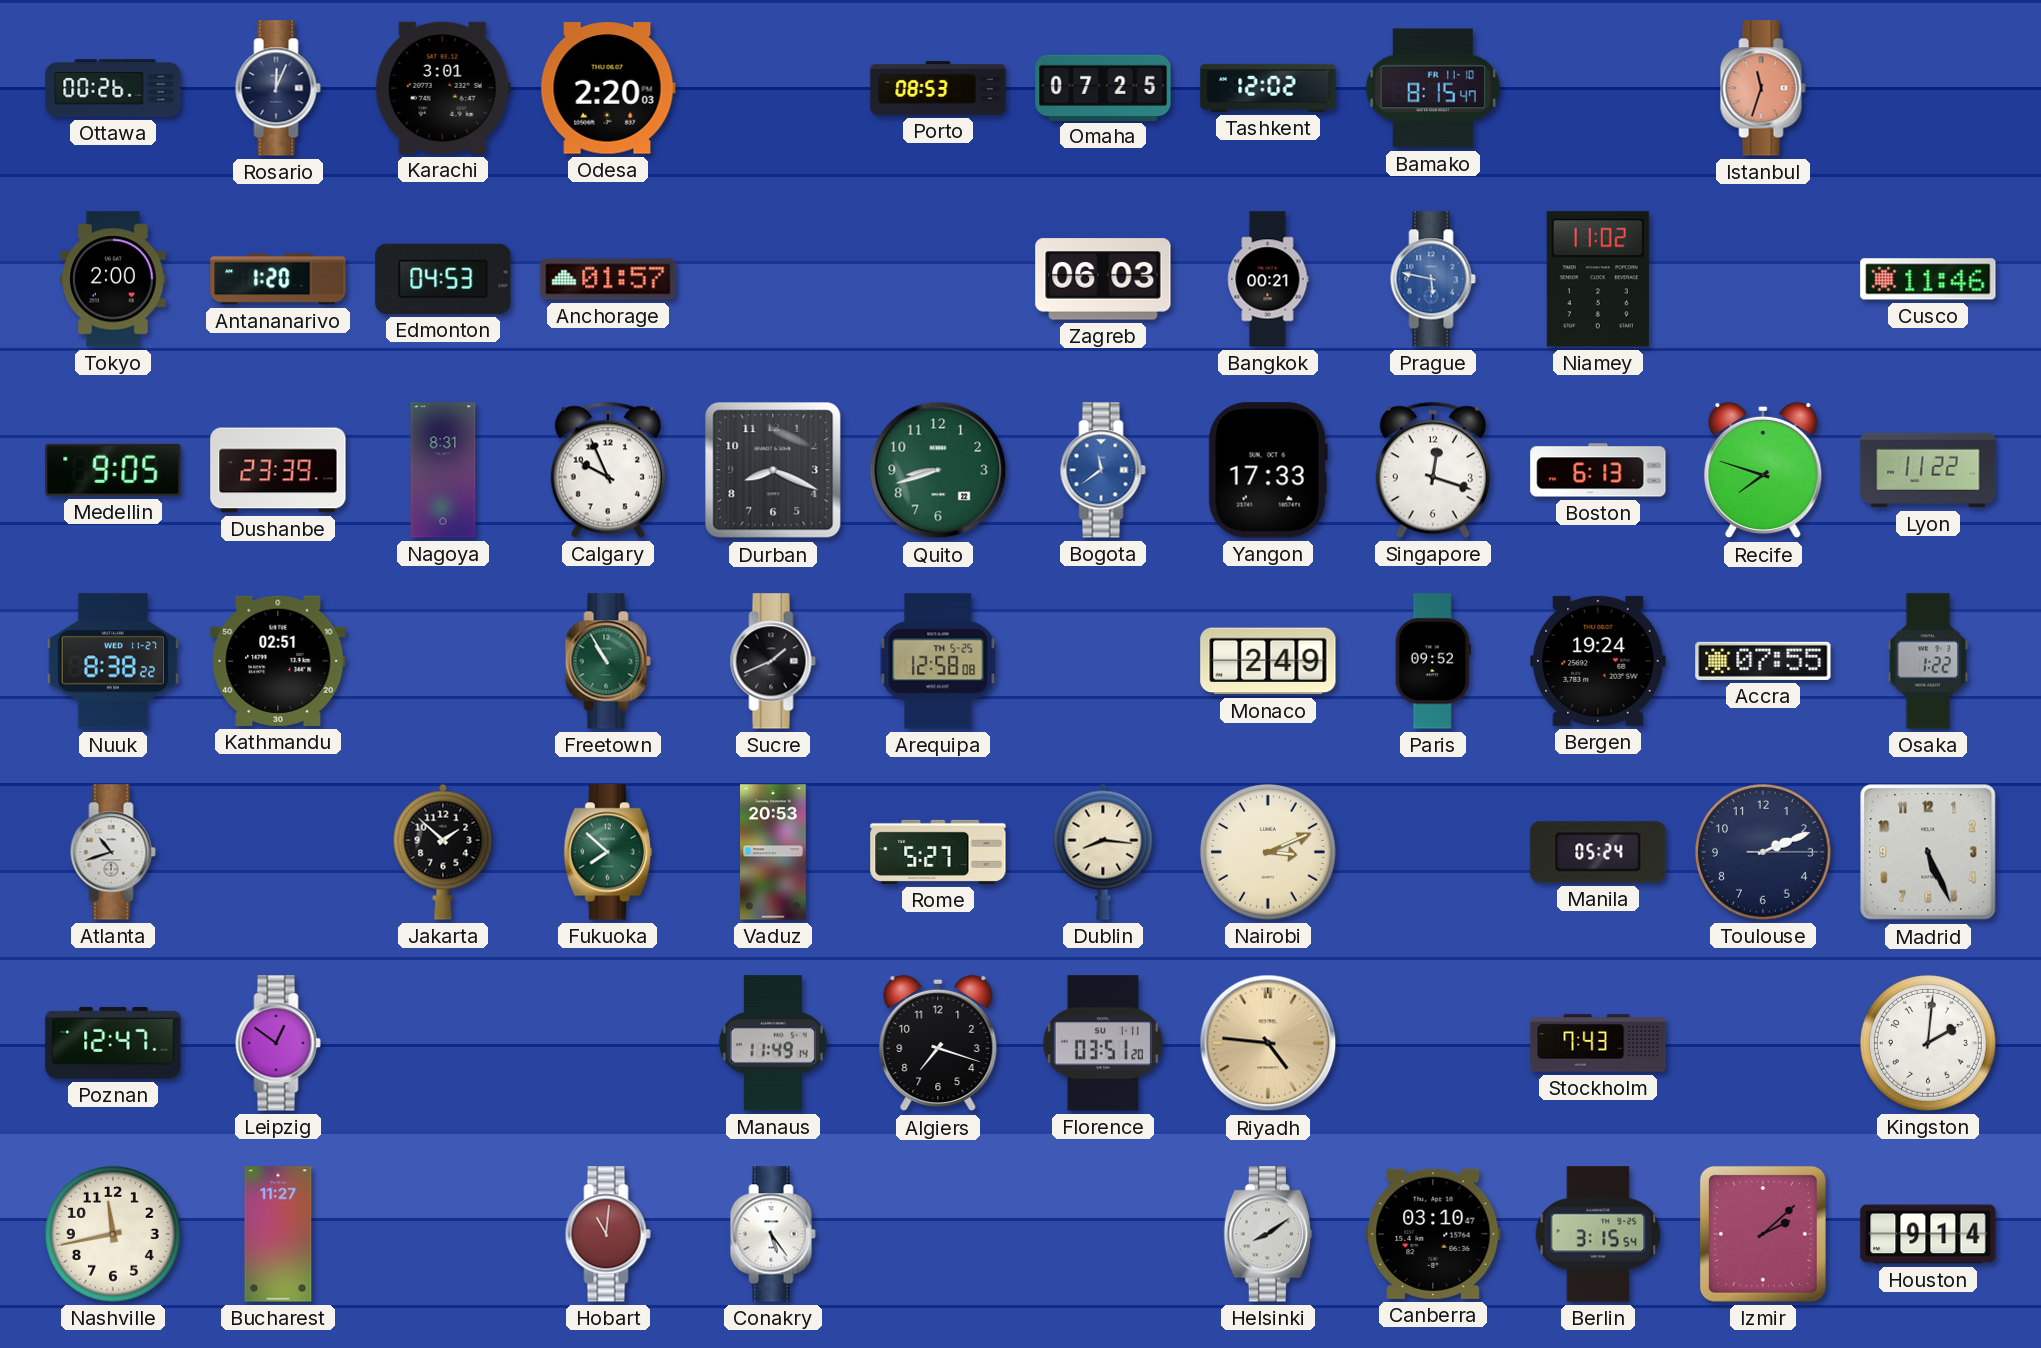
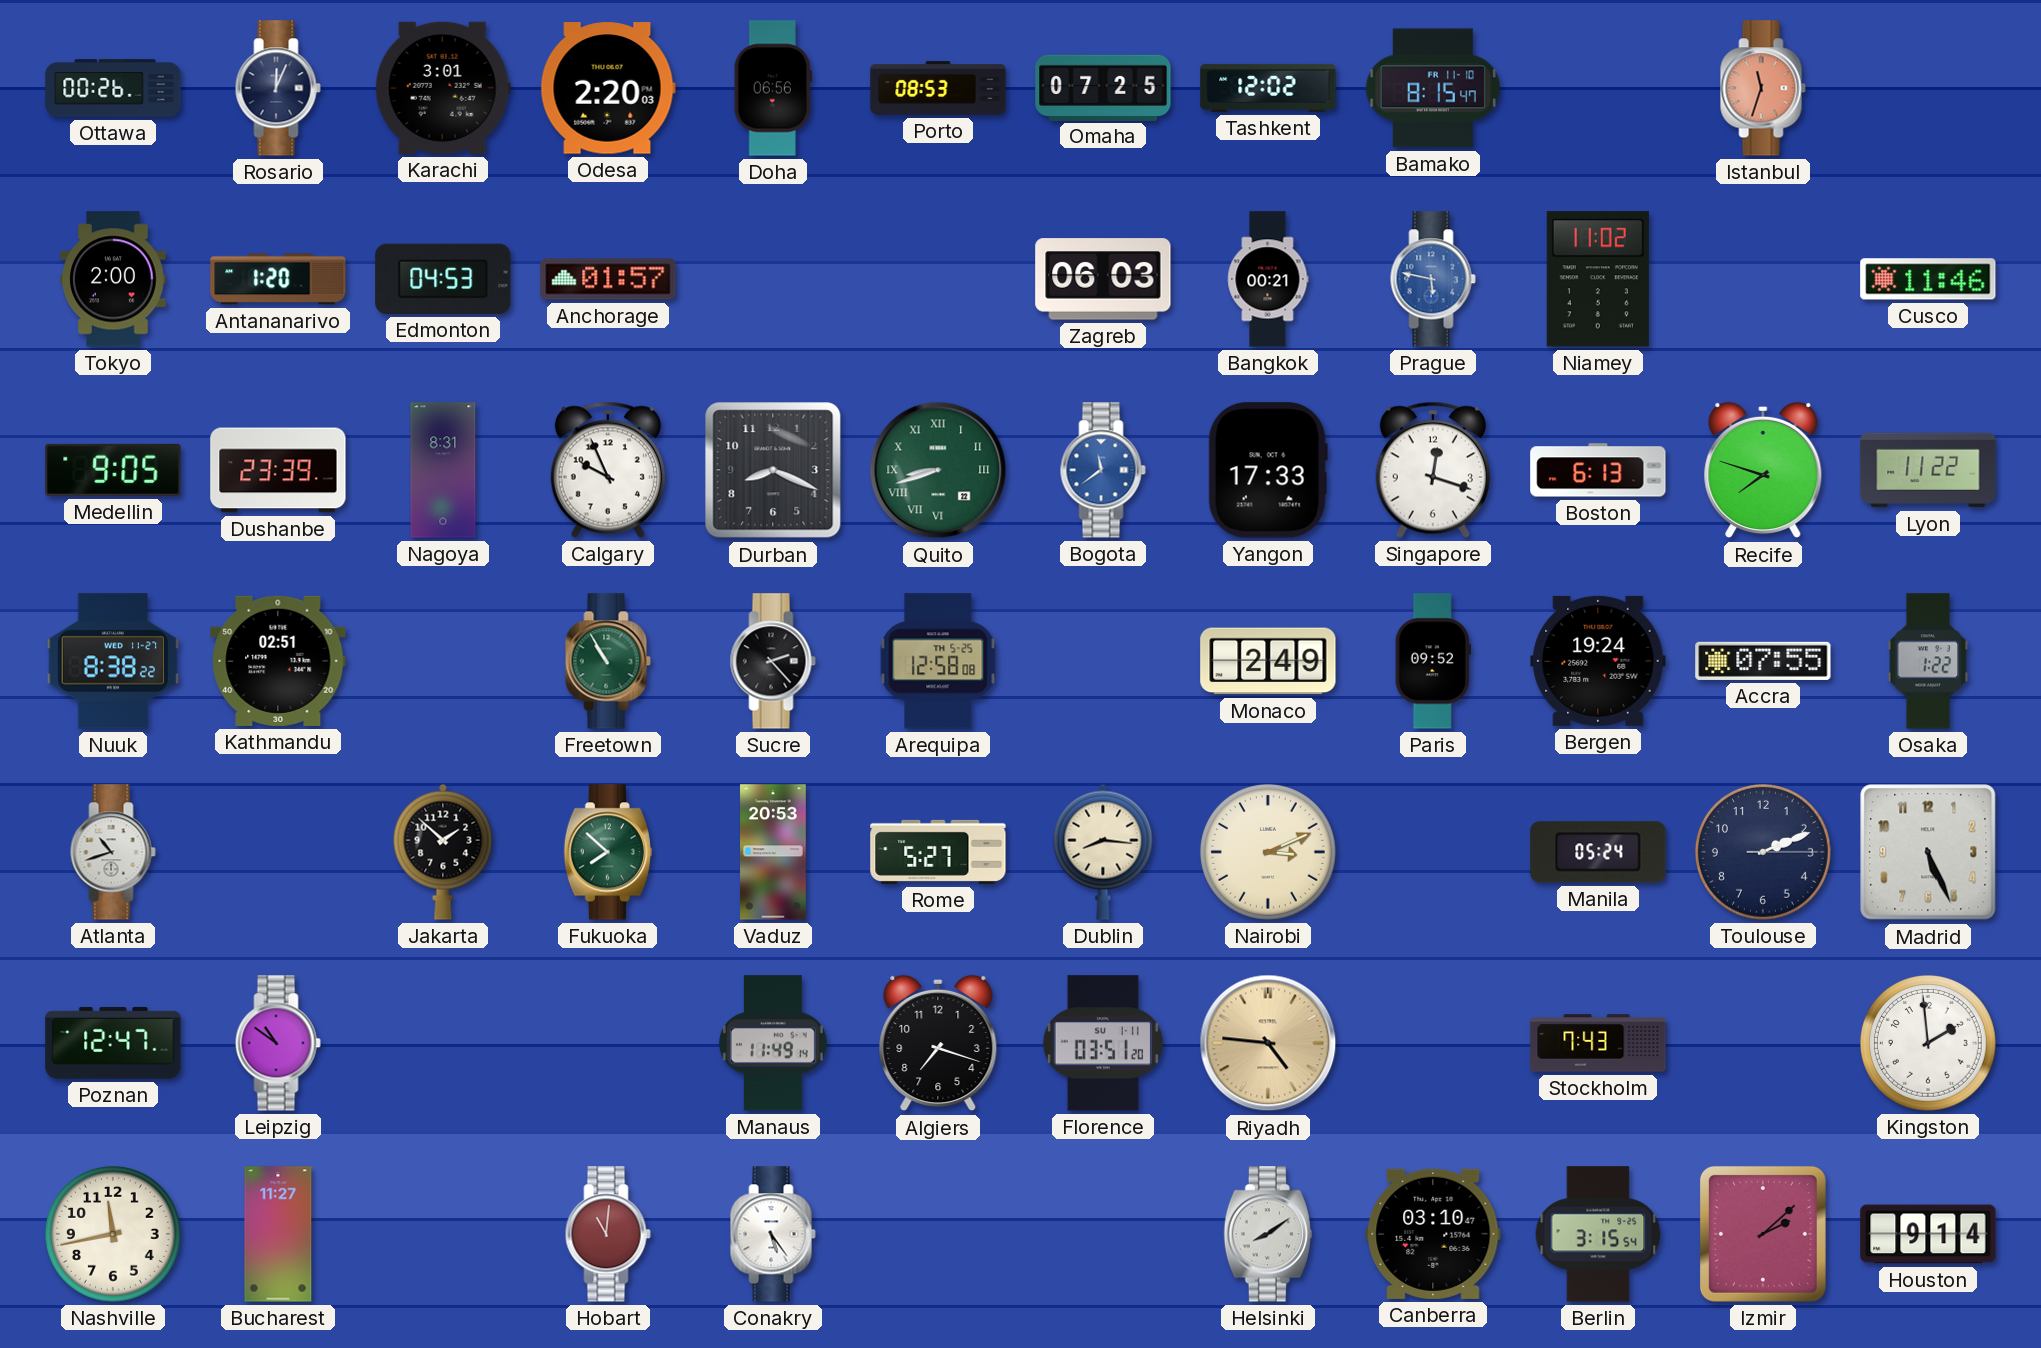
Doha: none -> 06:56 (773, 88)
Quito numerals: Arabic -> Roman (938, 470)
Sucre: 1:41 -> 2:23 (773, 661)
Leipzig: 12:51 -> 10:51 (278, 1043)
Kingston: 2:01 -> 1:59 (1928, 1043)
